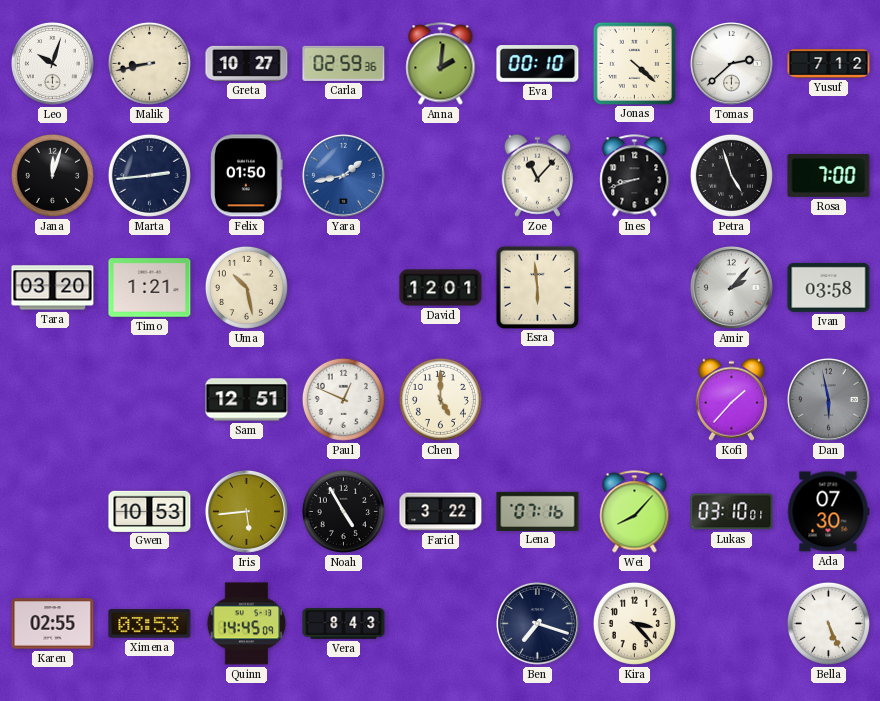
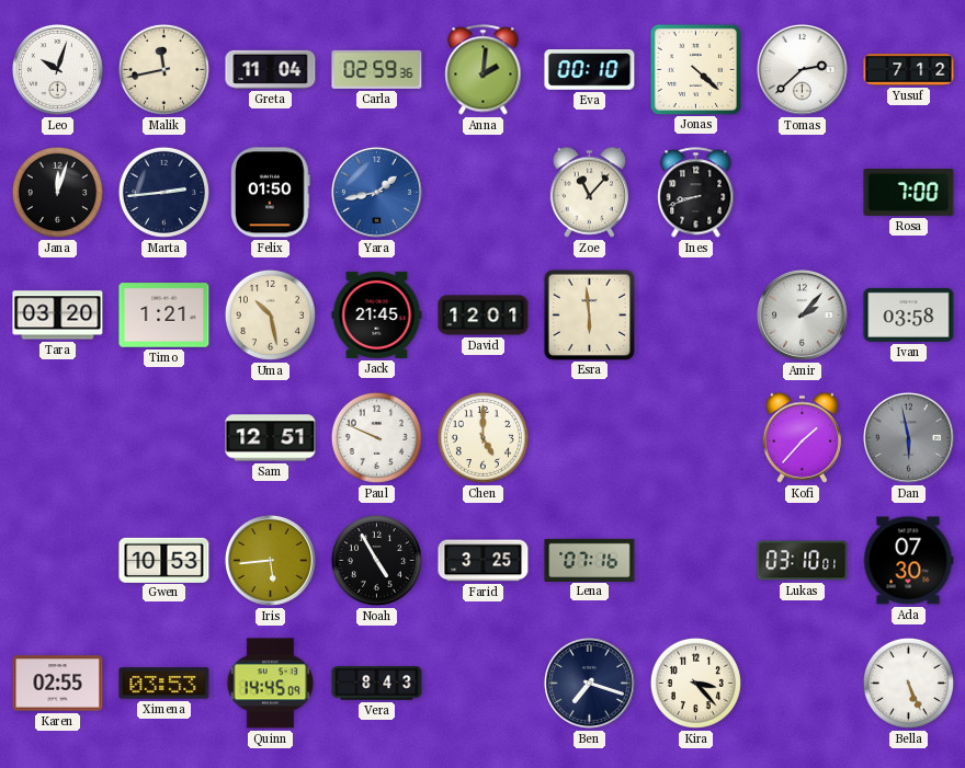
Malik: 8:43 -> 11:43 (163, 69)
Greta: 10:27 -> 11:04 (271, 69)
Petra: 4:57 -> none (731, 175)
Jack: none -> 21:45 (377, 314)
Paul: 12:49 -> 9:49 (376, 437)
Farid: 3:22 -> 3:25 (484, 561)
Wei: 8:07 -> none (635, 512)
